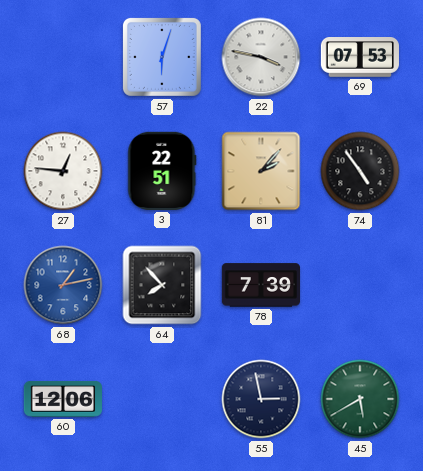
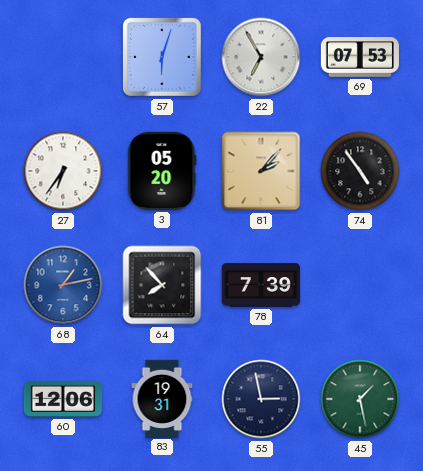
22: 3:47 -> 6:55 (261, 57)
27: 12:46 -> 6:36 (63, 171)
3: 22:51 -> 05:20 (162, 171)
83: none -> 19:31 (162, 398)
45: 5:40 -> 1:28 (360, 399)
